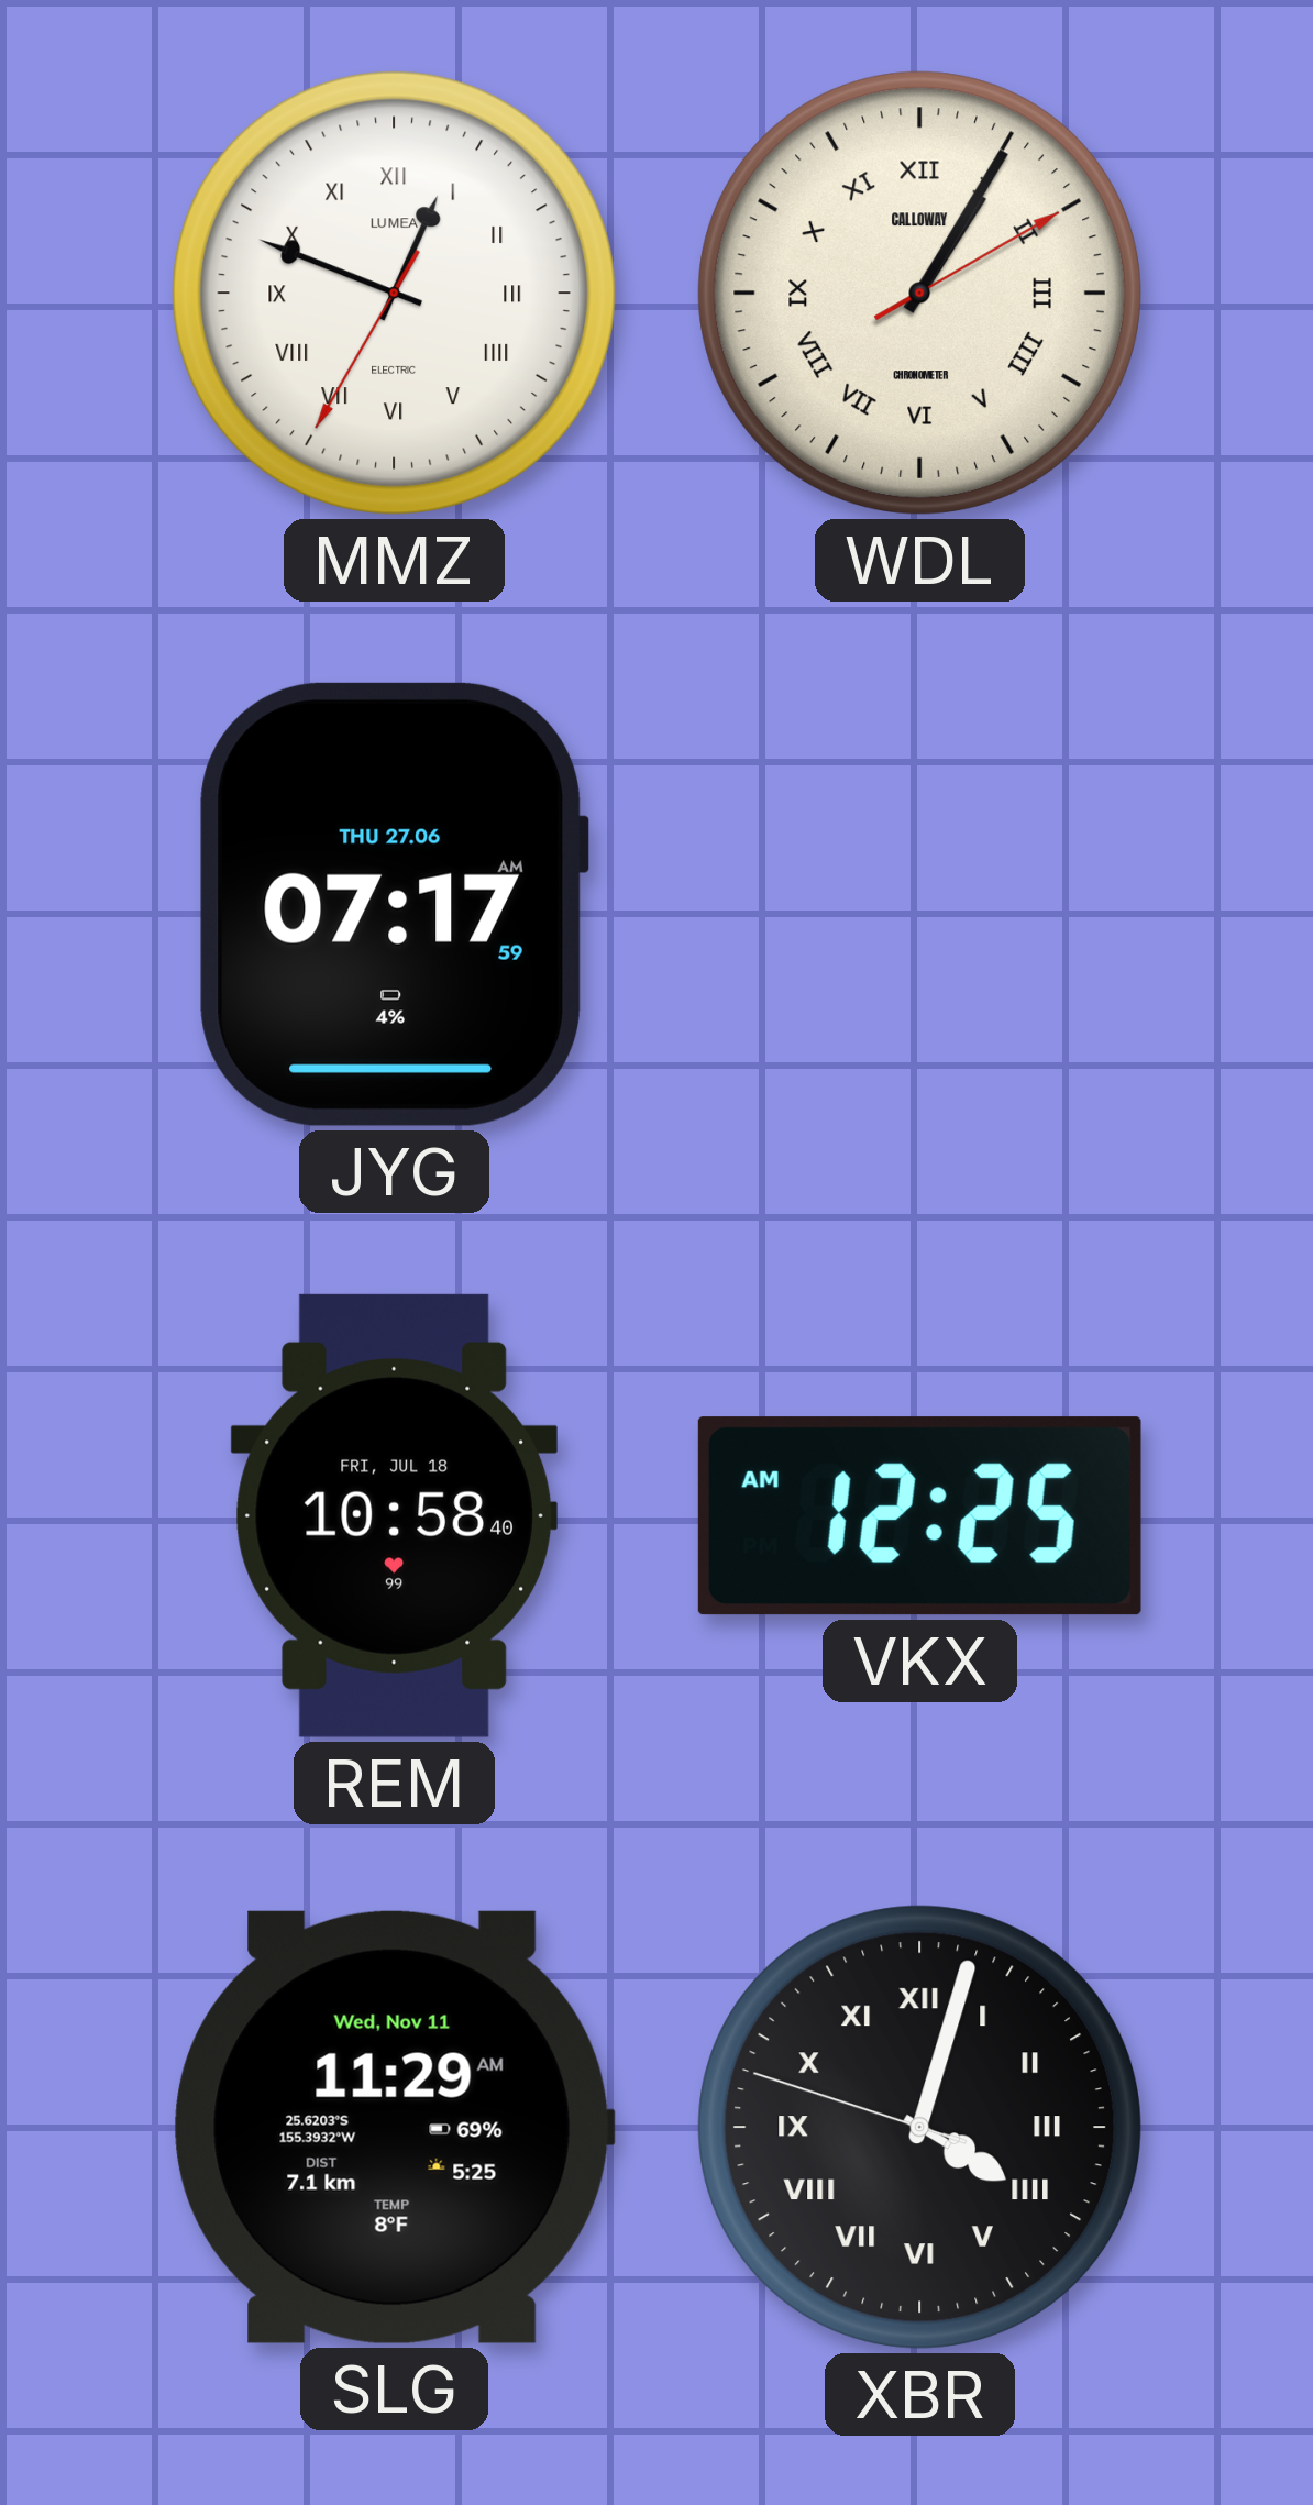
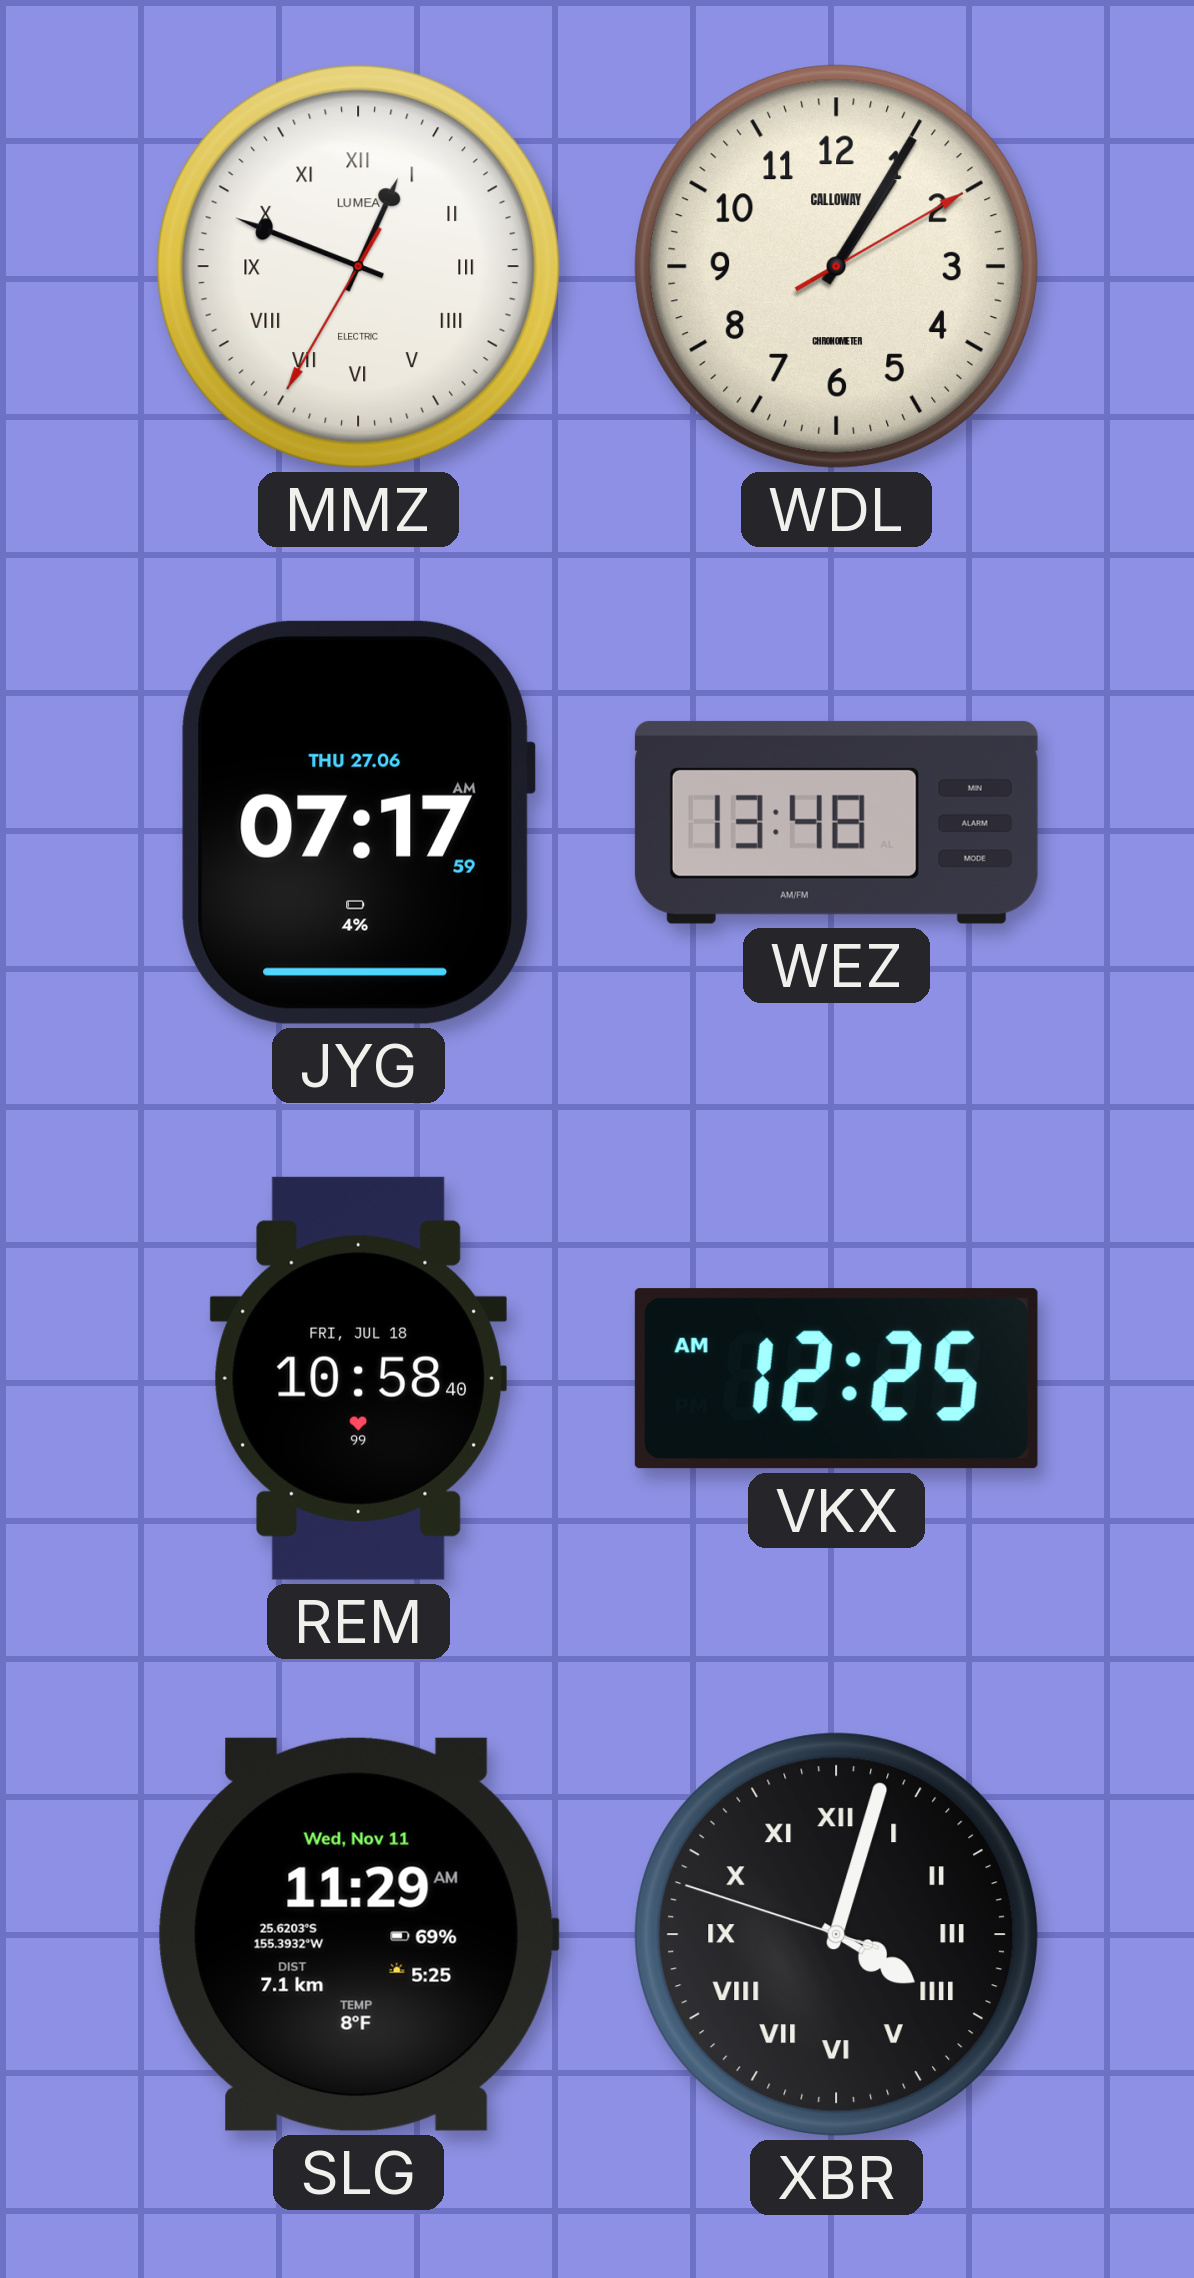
WDL numerals: Roman -> Arabic (836, 266)
WEZ: none -> 13:48 (836, 822)
